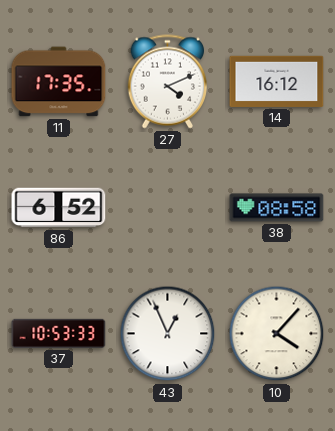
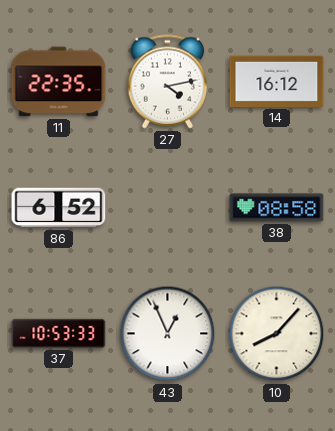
11: 17:35 -> 22:35 (59, 82)
27: 4:11 -> 4:13 (167, 82)
10: 4:07 -> 8:07 (277, 334)
